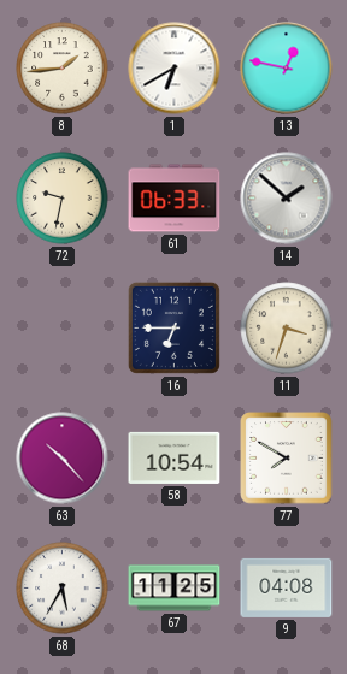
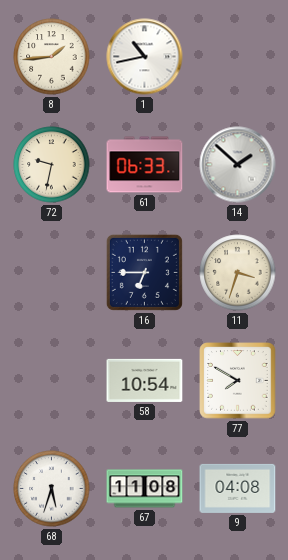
1: 6:40 -> 10:43 (145, 57)
13: 12:47 -> none (287, 69)
63: 10:23 -> none (63, 459)
68: 5:35 -> 5:33 (52, 489)
67: 11:25 -> 11:08 (145, 489)
